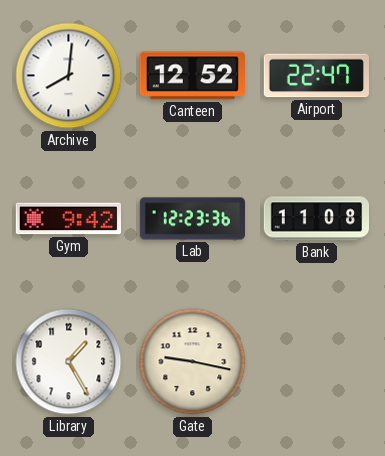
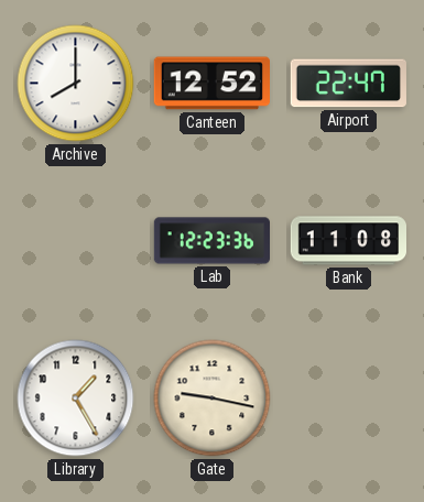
Archive: 8:01 -> 8:00 (76, 84)
Gym: 9:42 -> none (68, 219)
